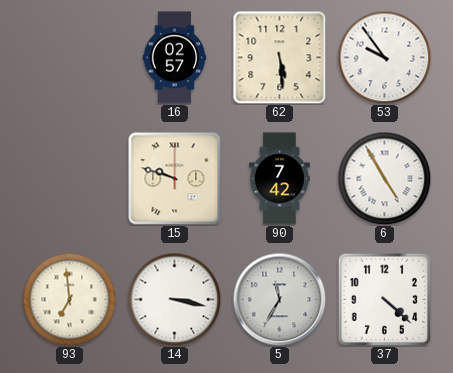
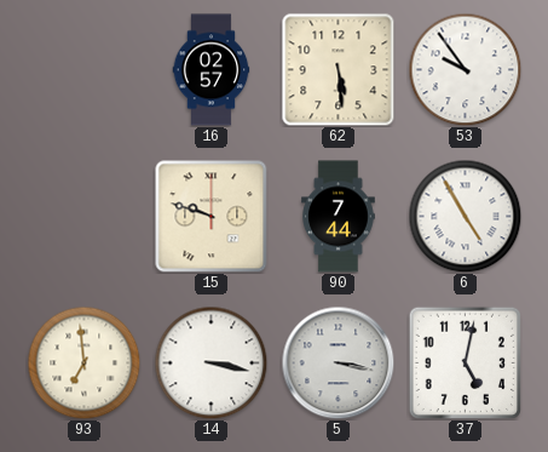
90: 7:42 -> 7:44 (339, 217)
5: 11:35 -> 3:17 (338, 362)
37: 4:22 -> 5:02 (465, 362)
